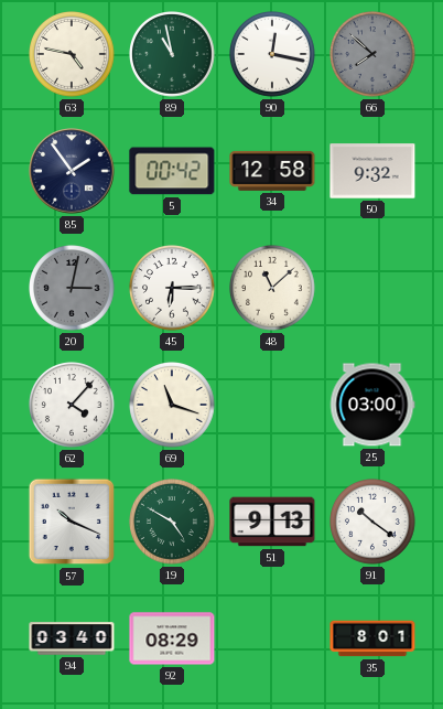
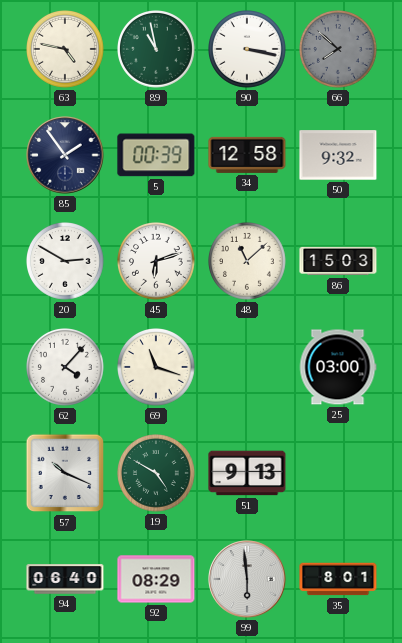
90: 12:17 -> 3:17 (248, 50)
5: 00:42 -> 00:39 (156, 155)
20: 3:02 -> 2:50 (66, 262)
20 dial: grey -> white (66, 262)
45: 6:15 -> 6:12 (157, 262)
86: none -> 15:03 (338, 261)
91: 10:21 -> none (374, 523)
94: 03:40 -> 06:40 (65, 579)
99: none -> 5:59 (247, 579)
